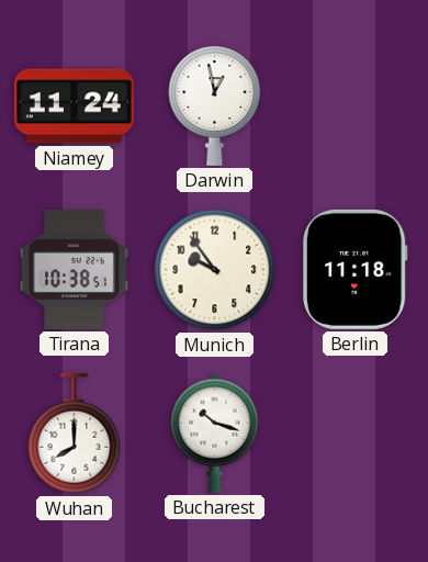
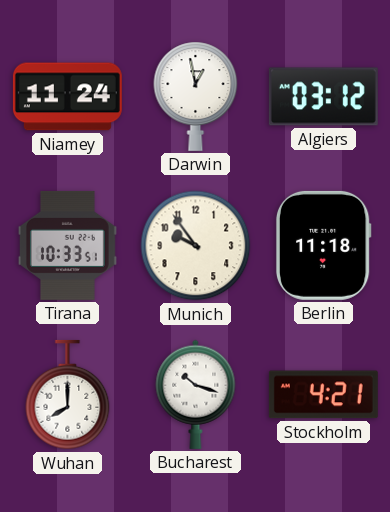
Algiers: none -> 03:12 (323, 97)
Tirana: 10:38 -> 10:33 (67, 245)
Stockholm: none -> 4:21 (323, 395)
